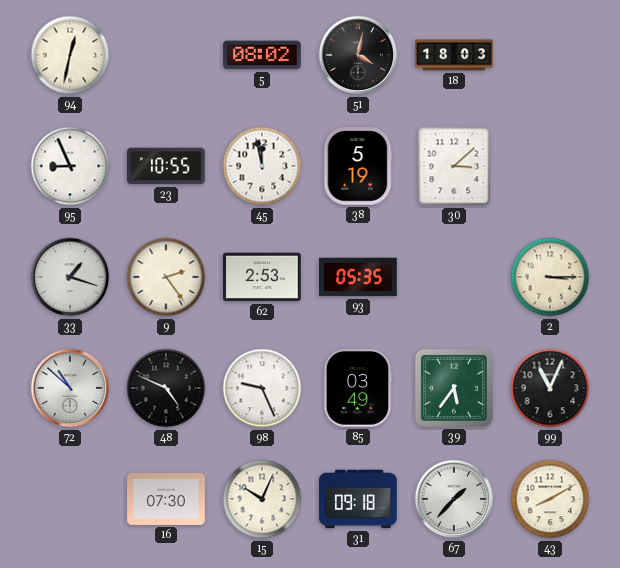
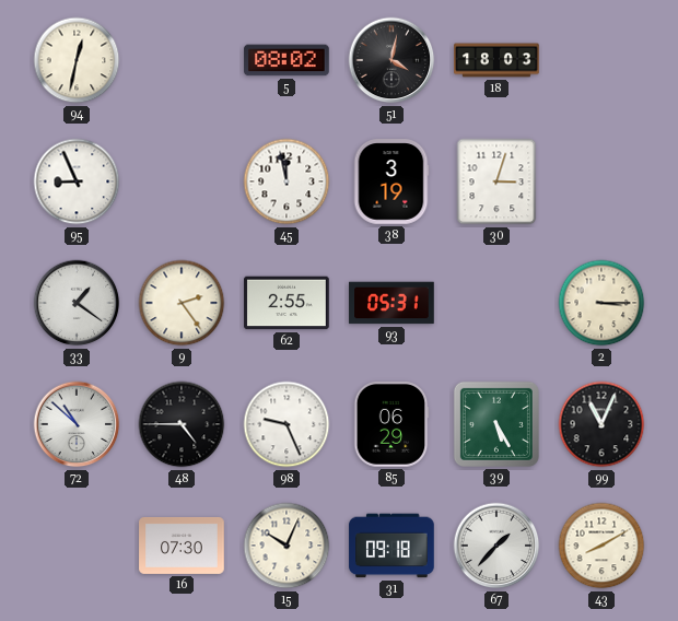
23: 10:55 -> none (167, 166)
38: 5:19 -> 3:19 (391, 181)
30: 3:08 -> 3:03 (496, 181)
33: 1:18 -> 1:21 (77, 303)
62: 2:53 -> 2:55 (287, 303)
93: 05:35 -> 05:31 (391, 303)
48: 4:49 -> 4:45 (182, 424)
85: 03:49 -> 06:29 (391, 424)
39: 5:36 -> 5:25 (496, 424)
